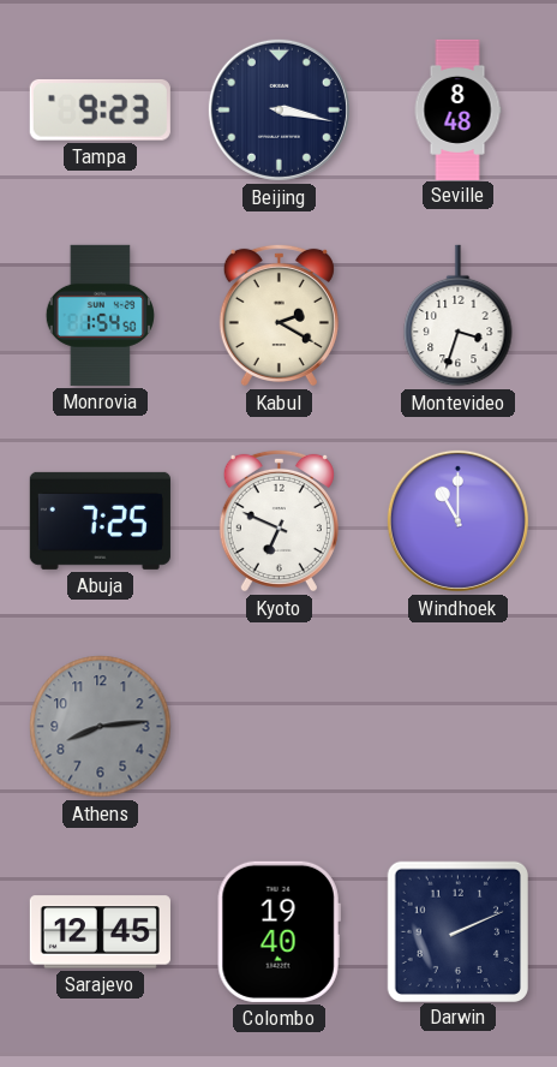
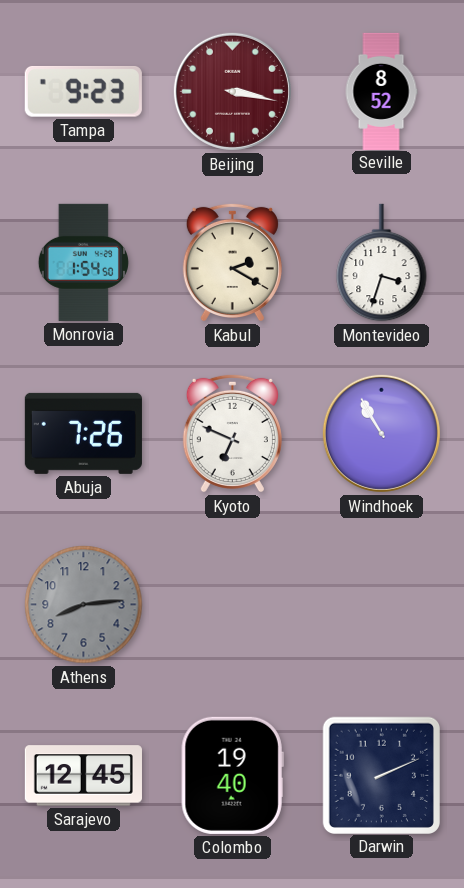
Beijing dial: navy -> burgundy (232, 91)
Seville: 8:48 -> 8:52 (381, 91)
Abuja: 7:25 -> 7:26 (83, 433)
Windhoek: 11:00 -> 10:55 (381, 433)
